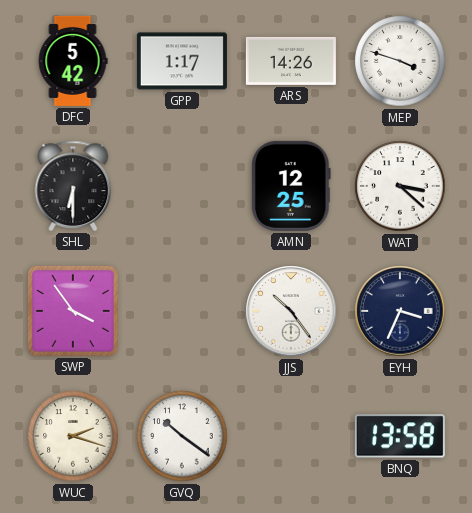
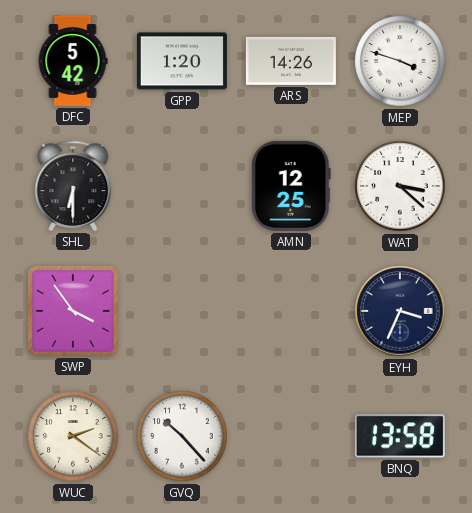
GPP: 1:17 -> 1:20 (182, 61)
JJS: 10:24 -> none (291, 311)
WUC: 2:18 -> 2:21 (73, 436)
GVQ: 10:21 -> 10:23 (182, 436)
